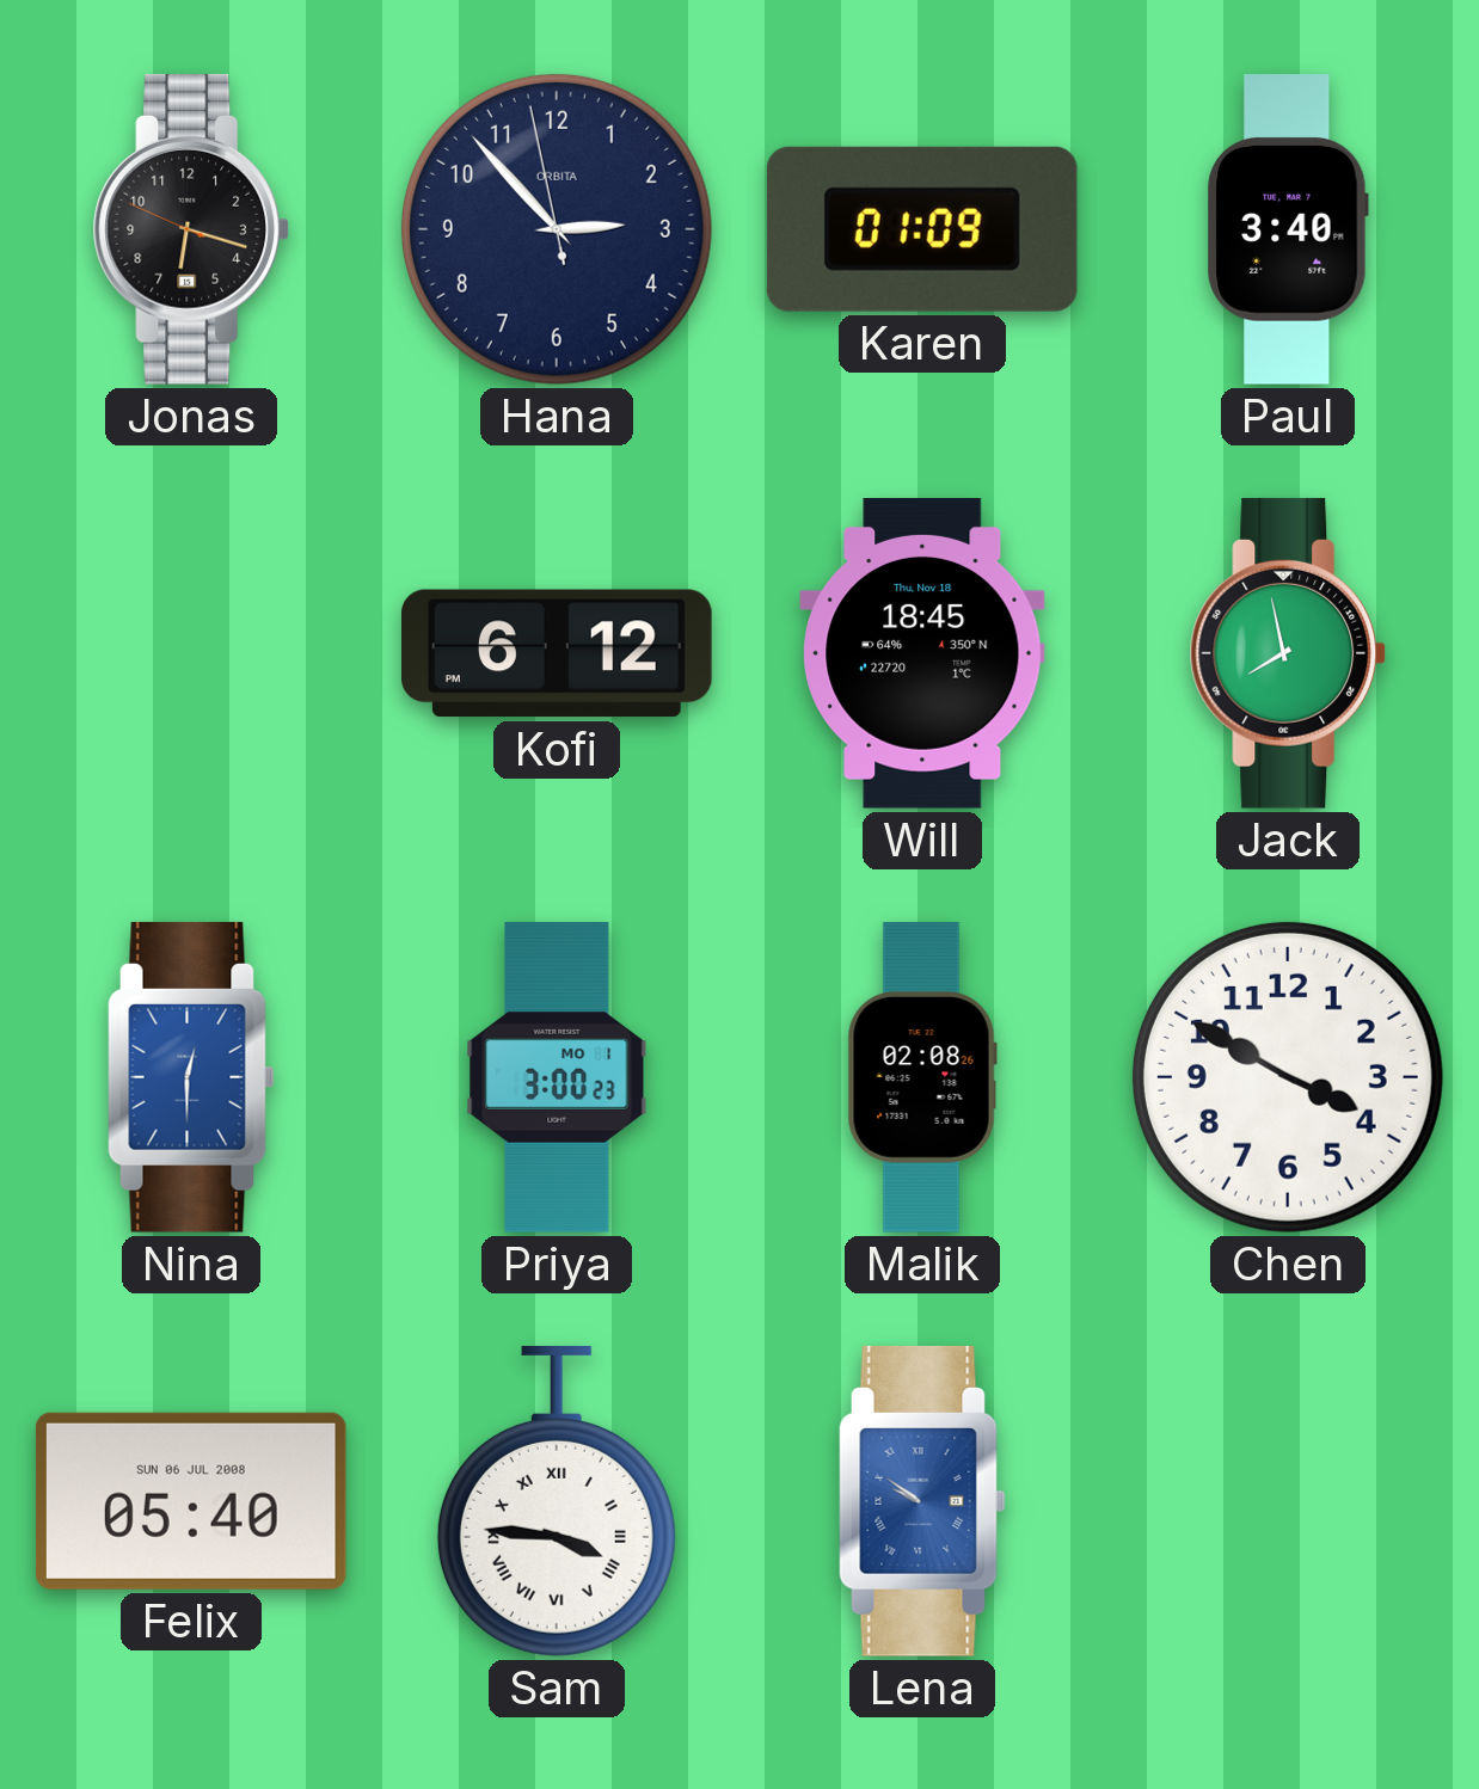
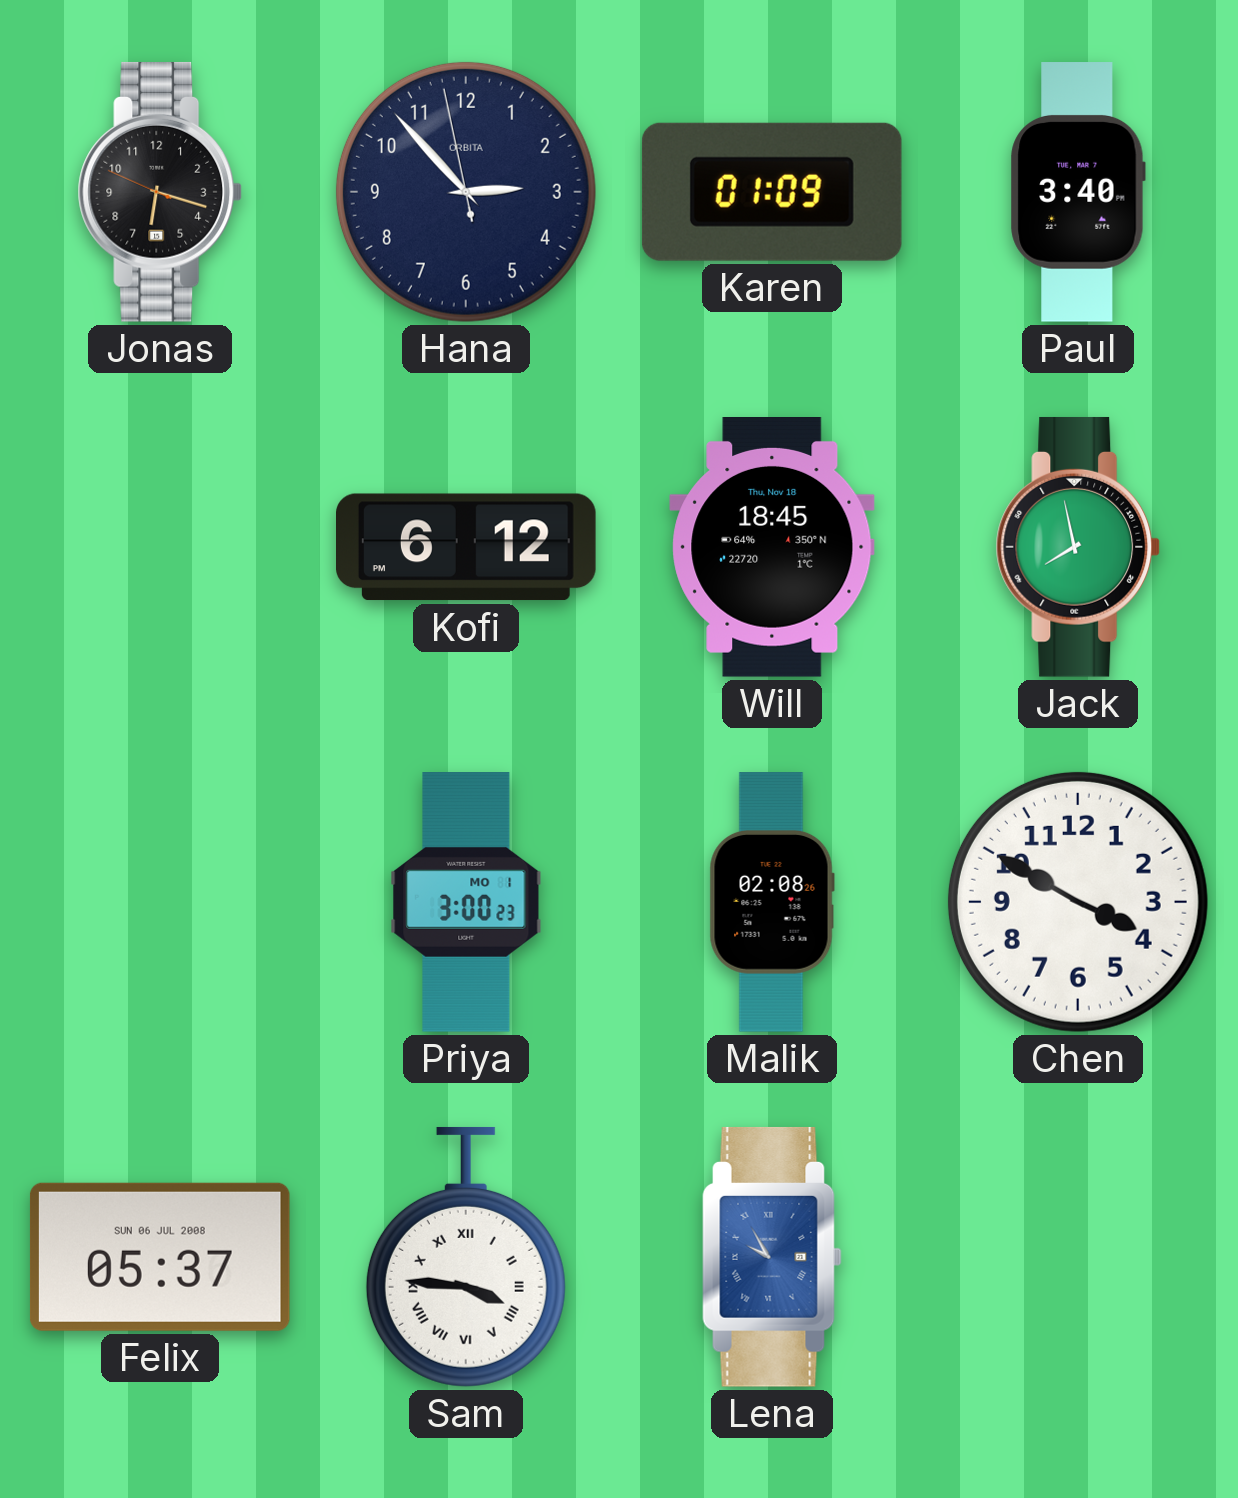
Nina: 12:30 -> none (191, 1077)
Felix: 05:40 -> 05:37 (160, 1257)
Lena: 9:51 -> 9:55 (772, 1257)
